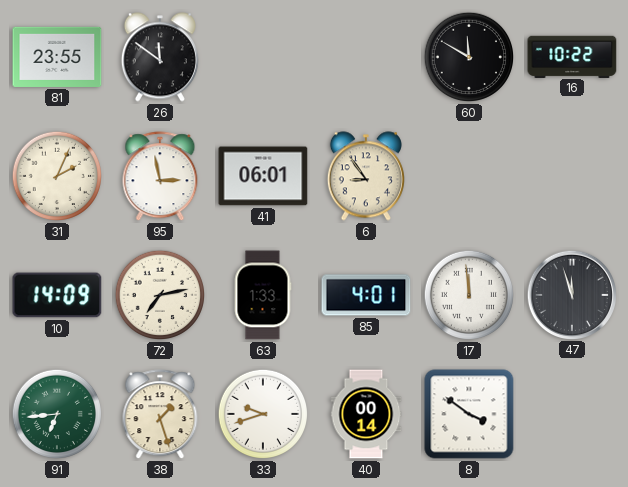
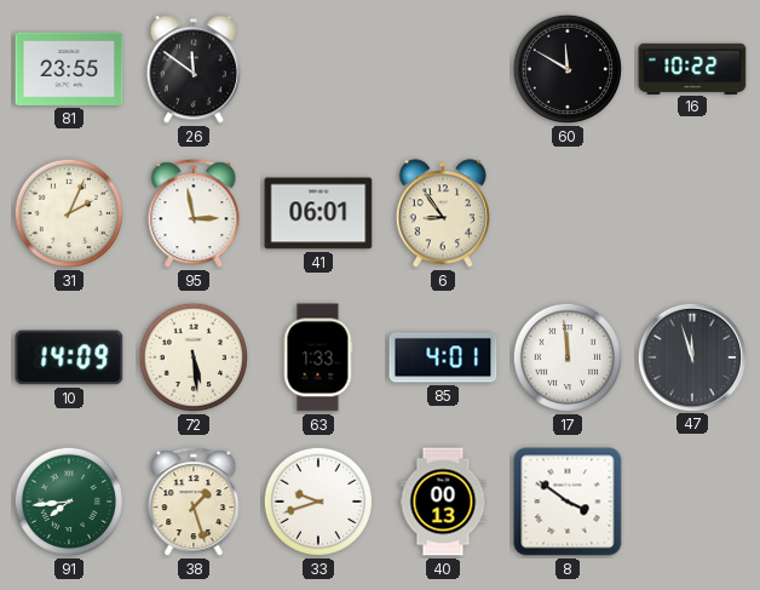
72: 7:13 -> 5:29 (194, 357)
91: 6:44 -> 7:44 (69, 502)
40: 00:14 -> 00:13 (443, 502)
